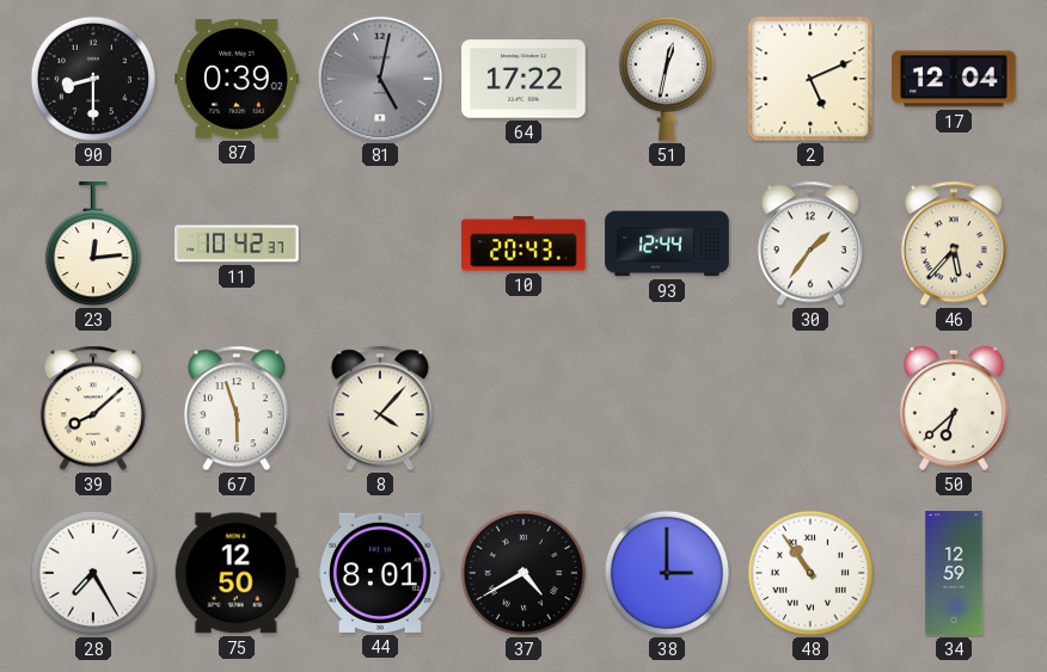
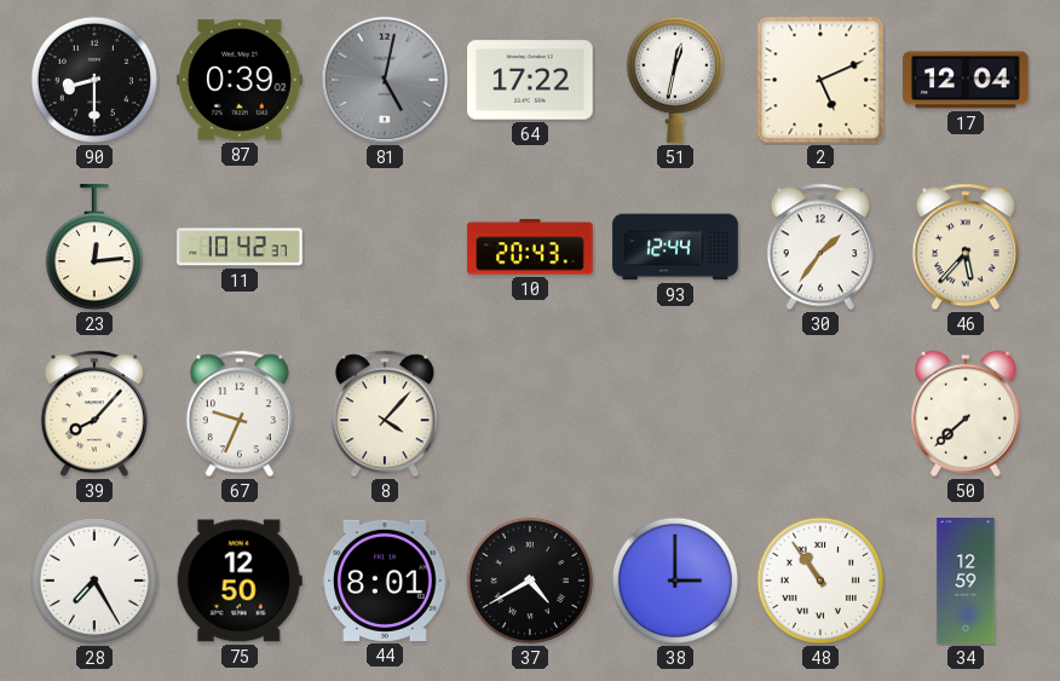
39: 8:08 -> 8:07 (94, 414)
67: 5:57 -> 9:34 (240, 414)
50: 6:38 -> 7:38 (966, 414)
